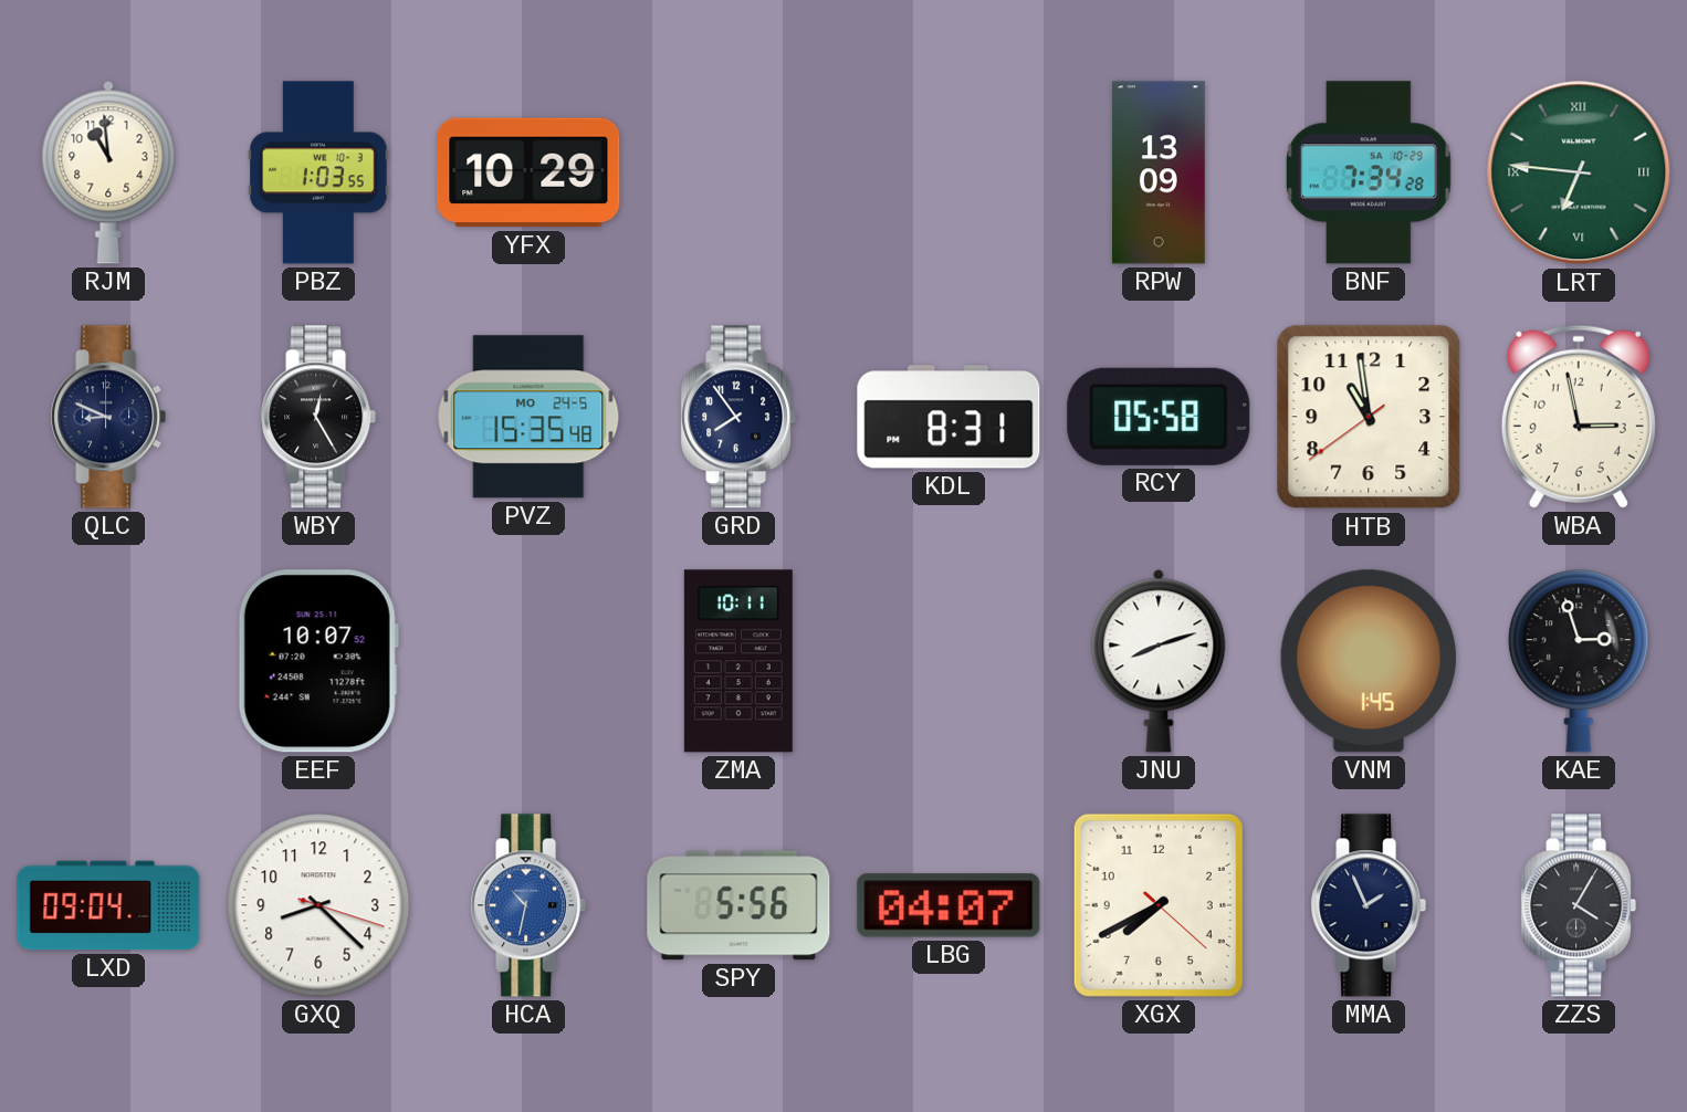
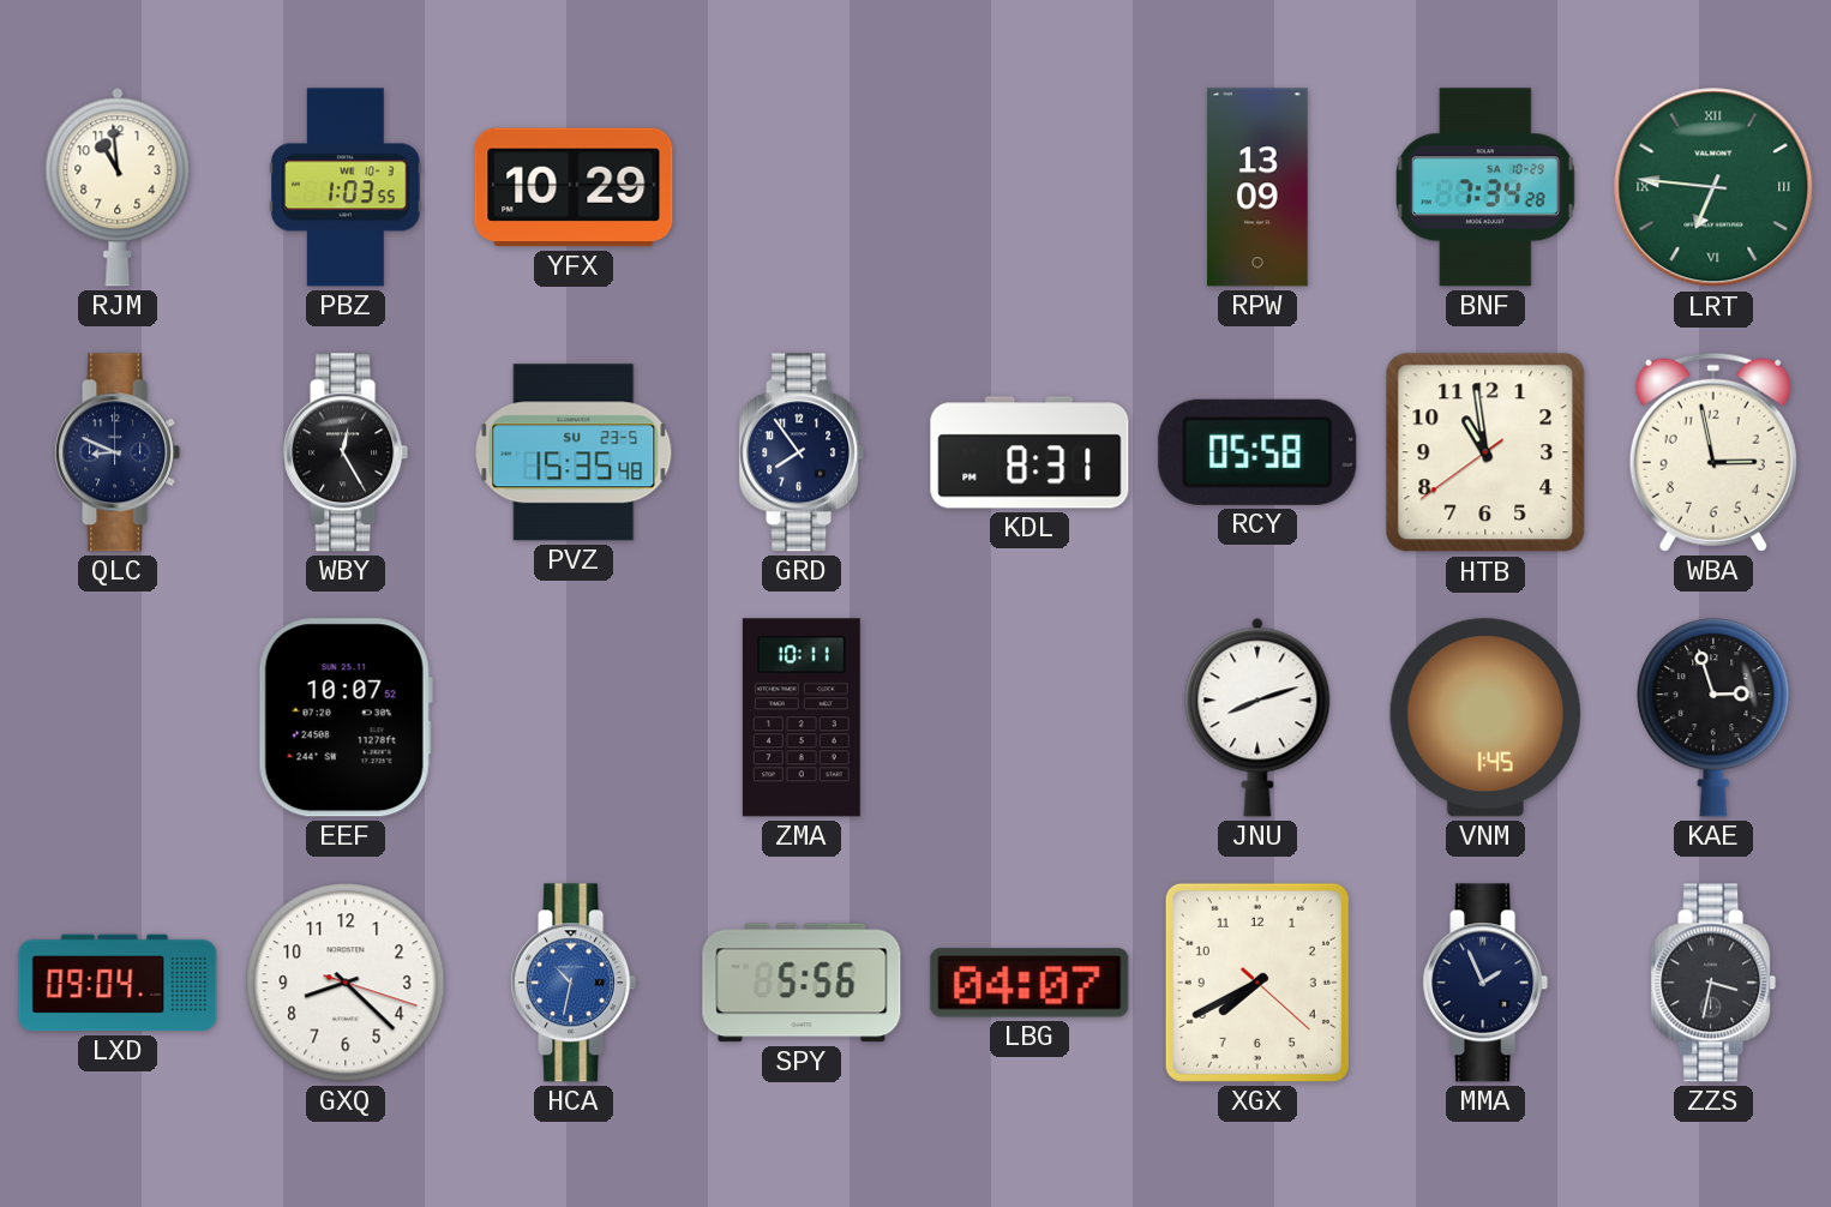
PVZ date: MO 24-5 -> SU 23-5 (574, 452)
ZZS: 4:05 -> 3:32 (1713, 983)
